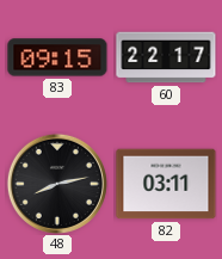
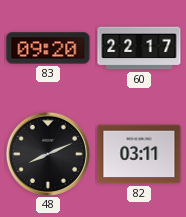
83: 09:15 -> 09:20 (48, 48)
48: 8:13 -> 8:11 (48, 154)
